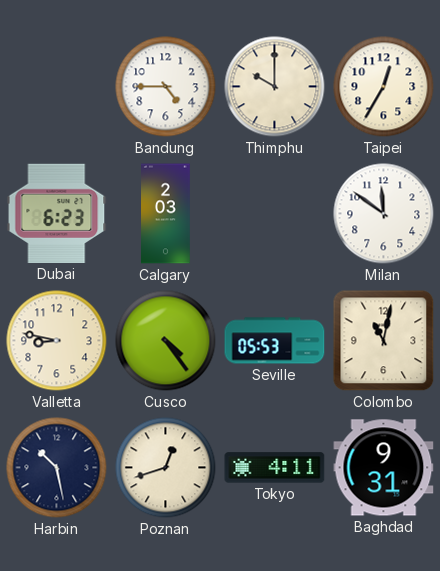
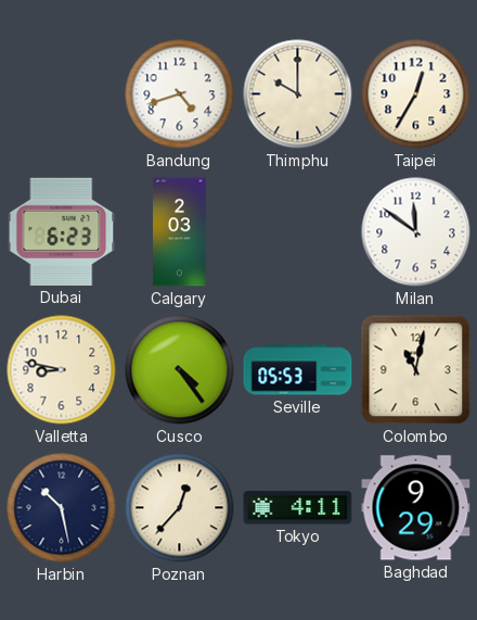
Bandung: 4:45 -> 4:42 (180, 94)
Poznan: 12:42 -> 12:37 (180, 508)
Baghdad: 9:31 -> 9:29 (416, 508)
